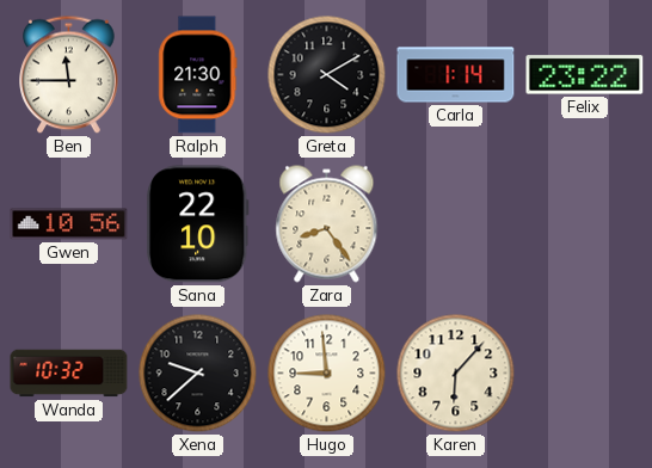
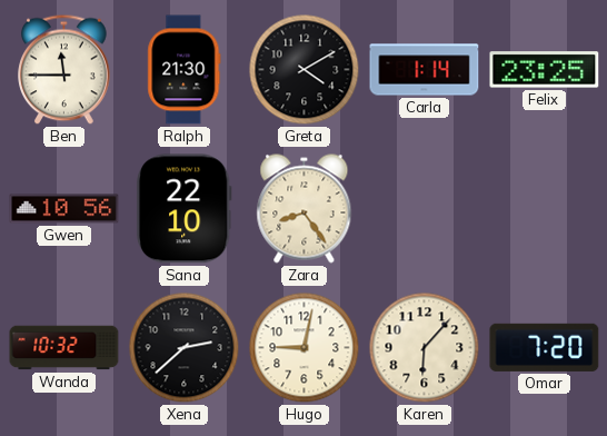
Felix: 23:22 -> 23:25 (545, 70)
Xena: 9:38 -> 2:38 (185, 348)
Hugo: 8:59 -> 9:02 (305, 348)
Omar: none -> 7:20 (545, 347)
